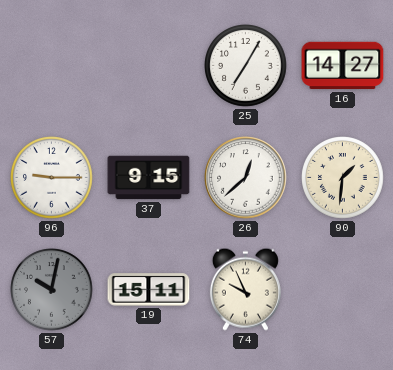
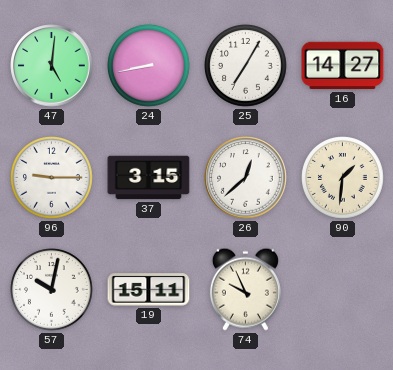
47: none -> 5:01 (52, 66)
24: none -> 8:43 (149, 66)
37: 9:15 -> 3:15 (149, 178)
57 dial: grey -> white (52, 290)
